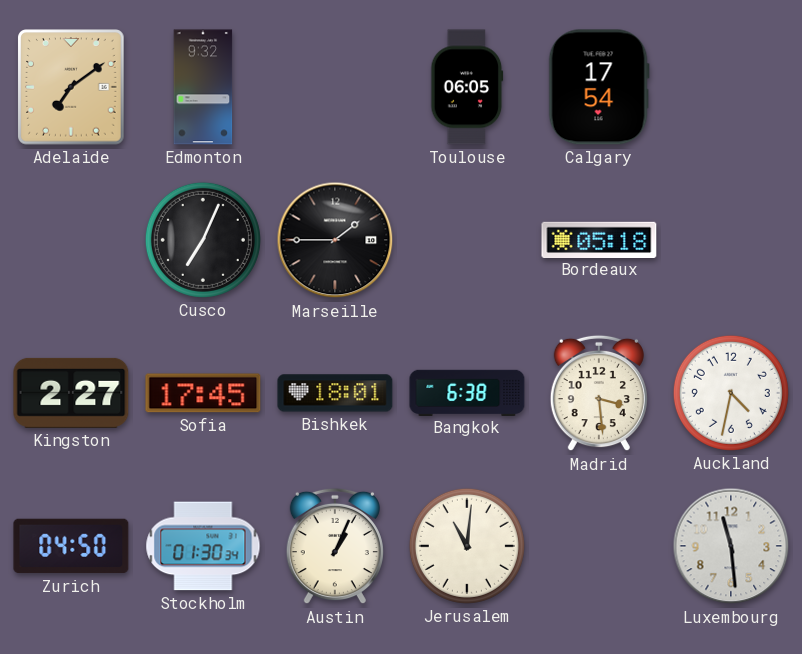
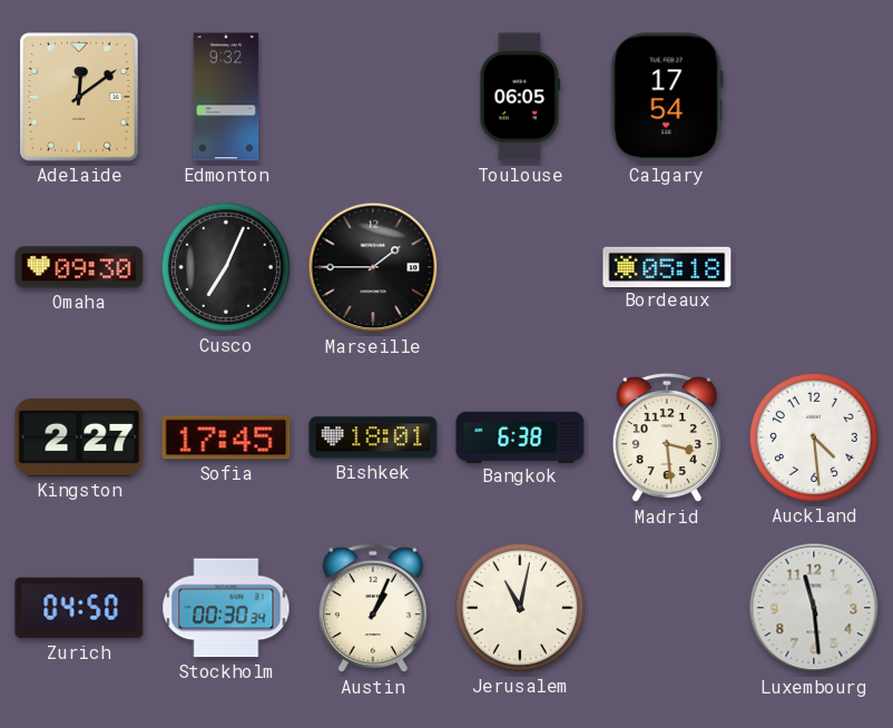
Adelaide: 7:09 -> 12:09 (79, 97)
Omaha: none -> 09:30 (79, 267)
Auckland: 4:32 -> 4:29 (814, 437)
Stockholm: 01:30 -> 00:30 (226, 608)
Jerusalem: 11:01 -> 11:02 (520, 608)
